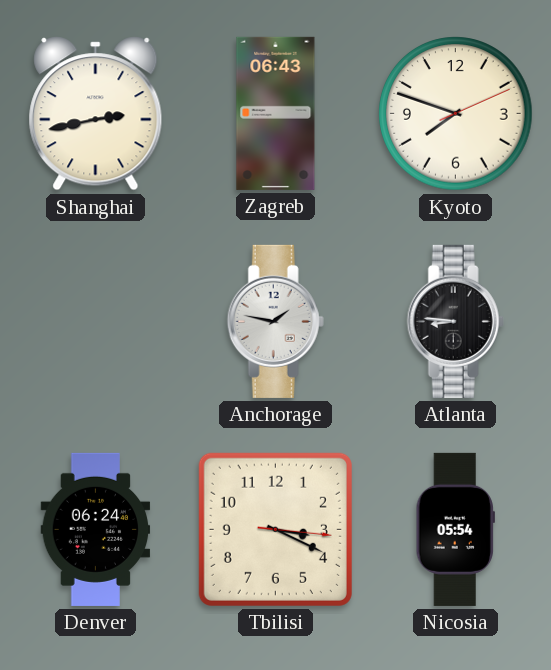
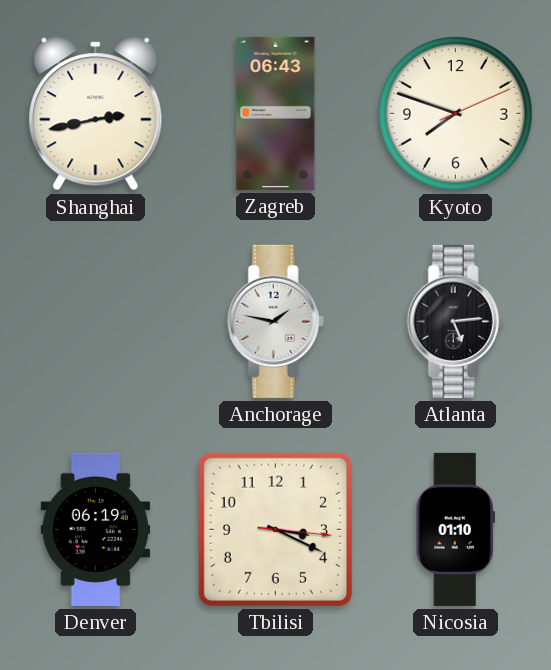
Atlanta: 8:46 -> 5:14 (455, 321)
Denver: 06:24 -> 06:19 (96, 529)
Nicosia: 05:54 -> 01:10 (455, 529)
